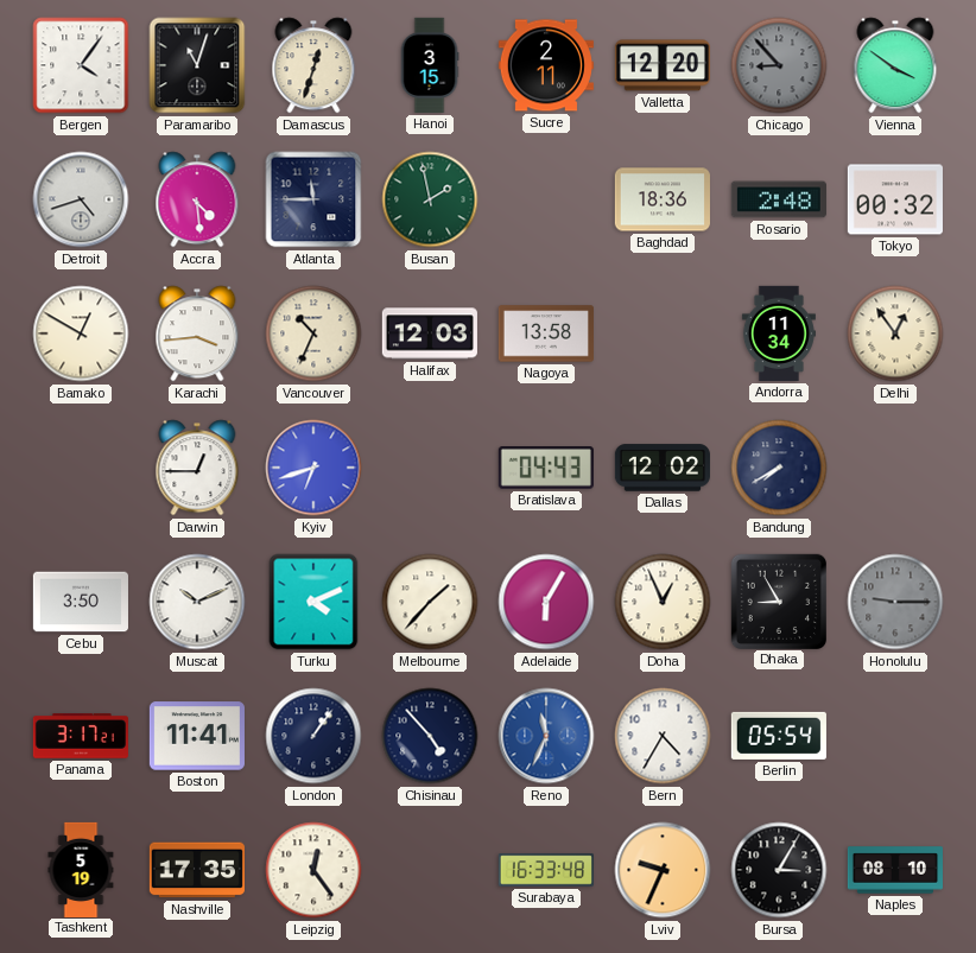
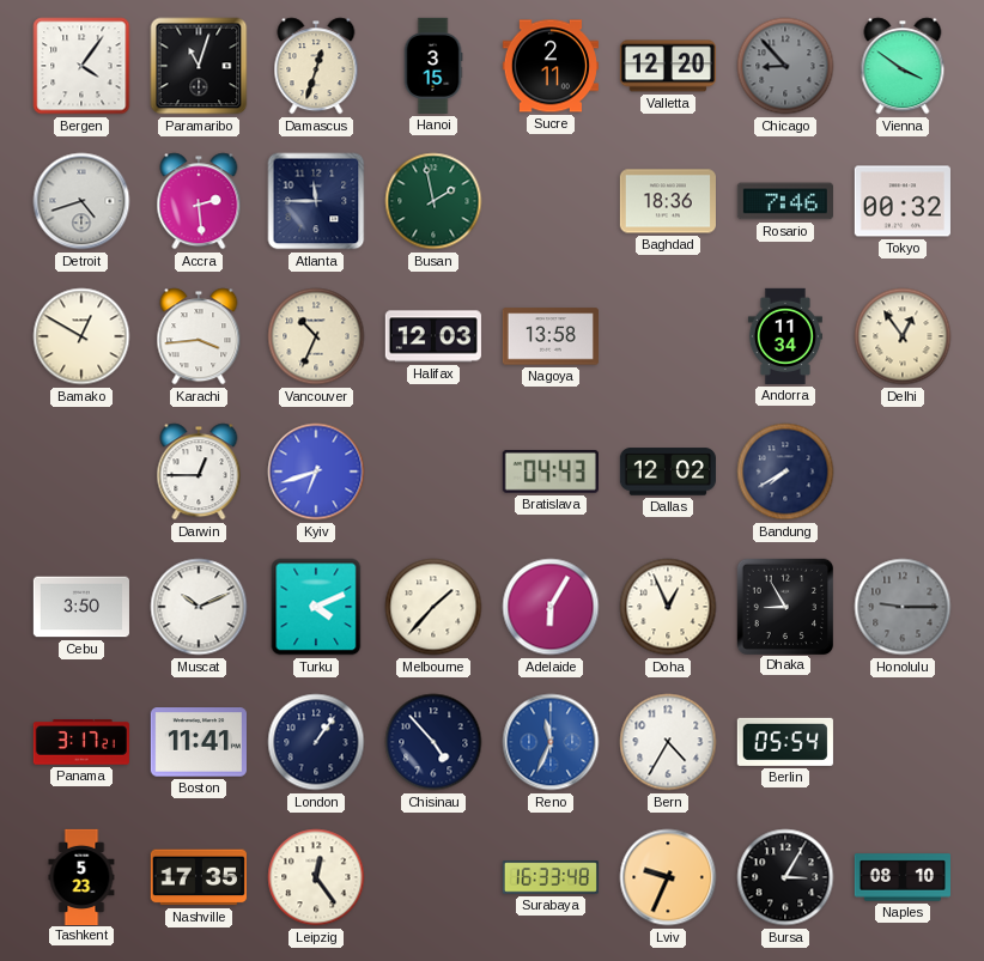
Accra: 4:29 -> 2:29 (199, 201)
Rosario: 2:48 -> 7:46 (785, 201)
Tashkent: 5:19 -> 5:23 (81, 876)
